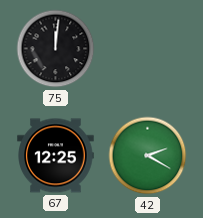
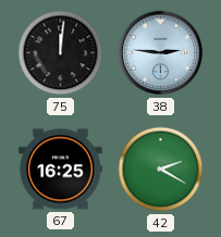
38: none -> 2:46 (161, 53)
67: 12:25 -> 16:25 (61, 170)
